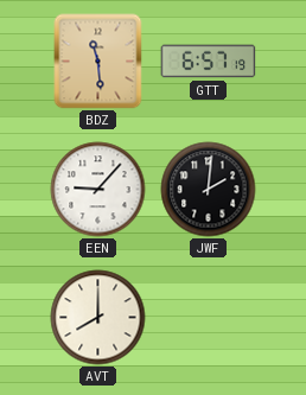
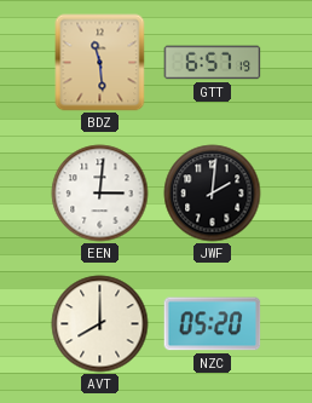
EEN: 9:07 -> 3:01 (100, 194)
NZC: none -> 05:20 (213, 324)
